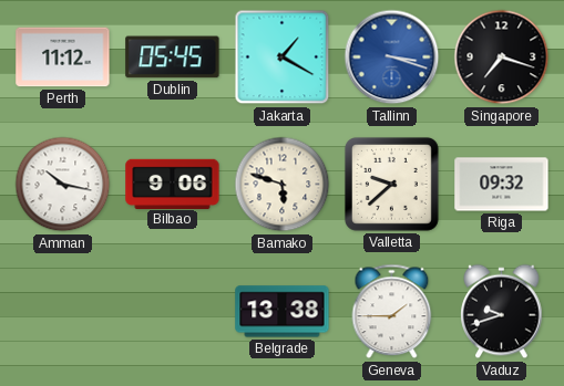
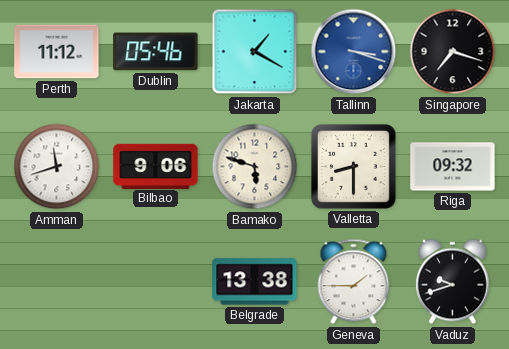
Dublin: 05:45 -> 05:46 (156, 52)
Amman: 10:17 -> 11:42 (57, 167)
Valletta: 9:38 -> 8:30 (353, 166)
